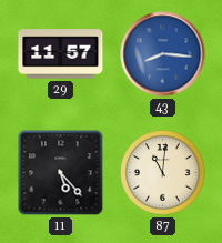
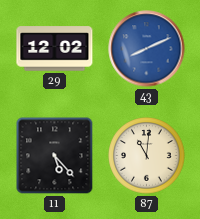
29: 11:57 -> 12:02 (55, 49)
43: 8:16 -> 8:11 (147, 49)
